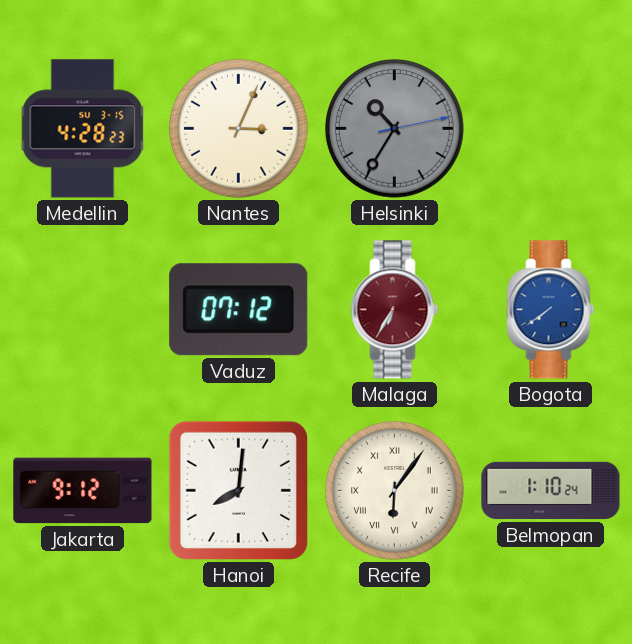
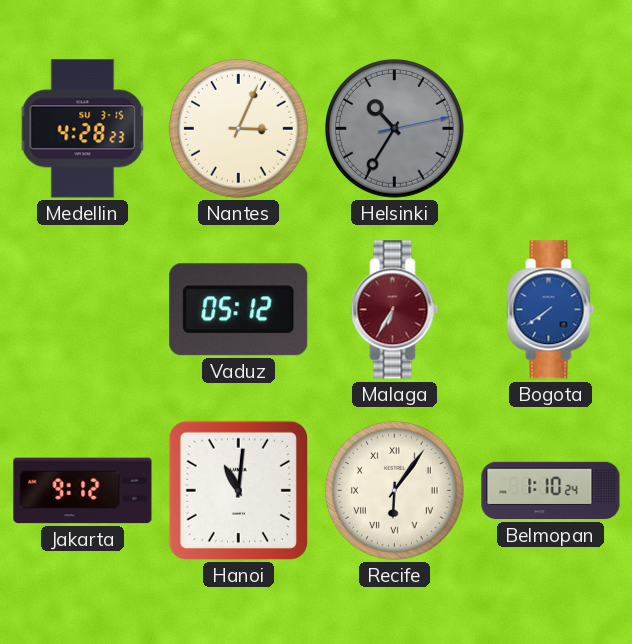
Vaduz: 07:12 -> 05:12 (239, 310)
Hanoi: 8:01 -> 11:01 (238, 490)
